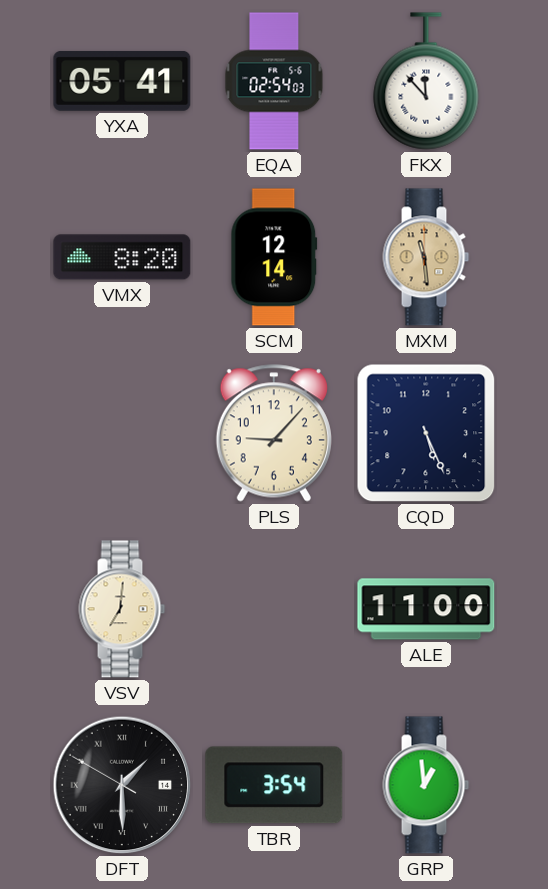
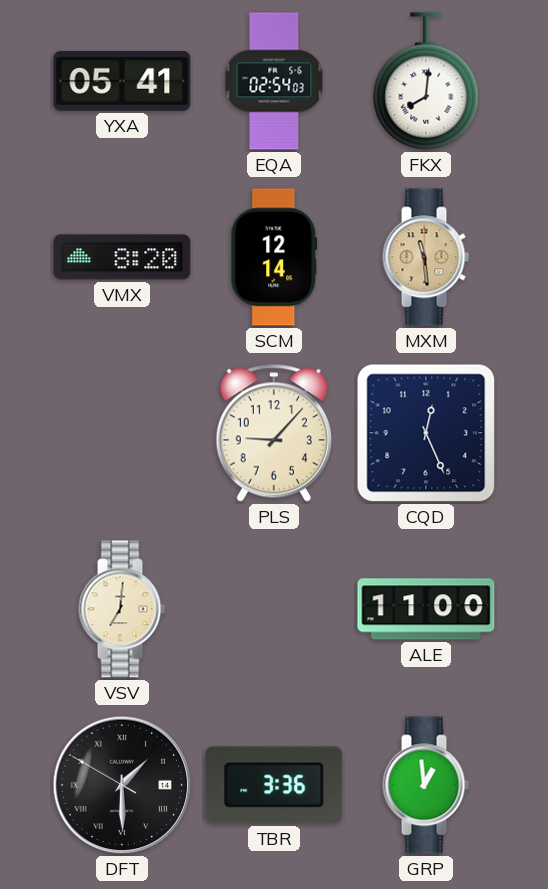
FKX: 11:53 -> 8:01 (426, 81)
CQD: 5:26 -> 12:26 (426, 433)
TBR: 3:54 -> 3:36 (274, 785)
